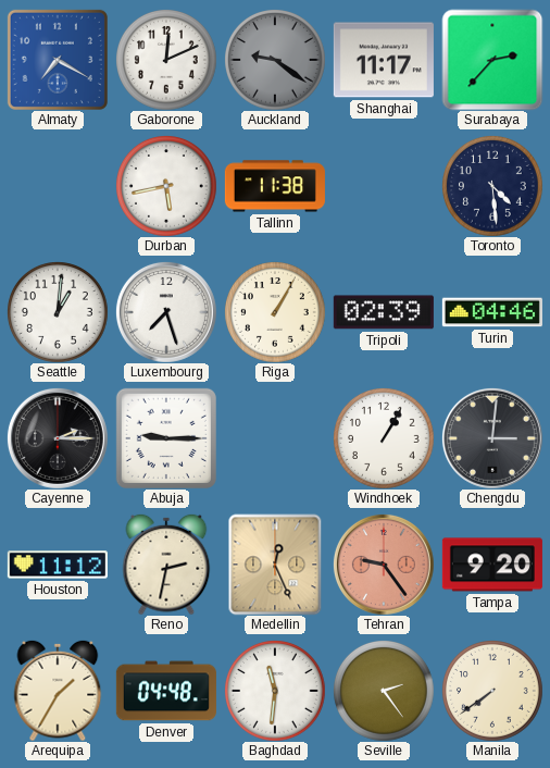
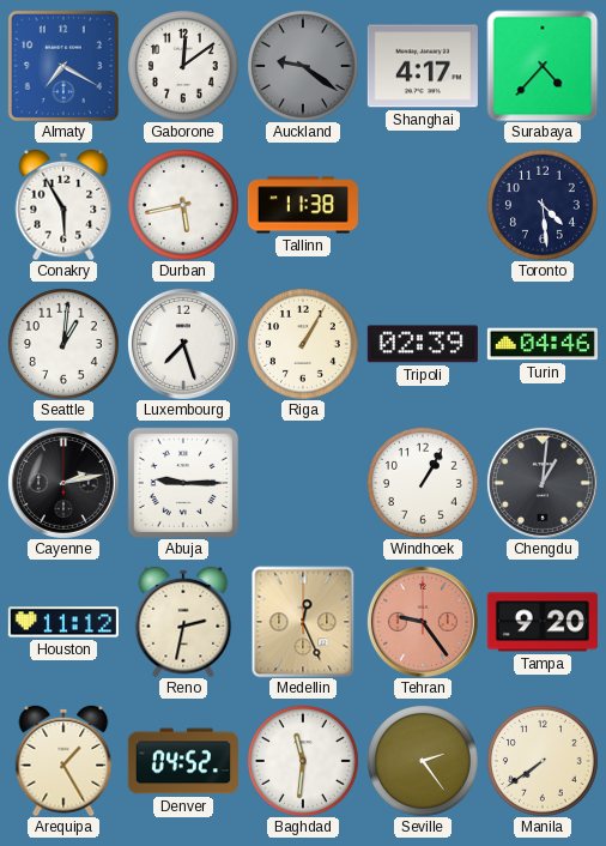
Gaborone: 12:11 -> 12:09 (183, 66)
Shanghai: 11:17 -> 4:17 (423, 66)
Surabaya: 2:37 -> 4:37 (543, 66)
Conakry: none -> 5:55 (63, 205)
Cayenne: 2:15 -> 2:13 (63, 483)
Chengdu: 3:01 -> 1:01 (543, 483)
Arequipa: 1:35 -> 1:25 (63, 761)
Denver: 04:48 -> 04:52 (183, 761)
